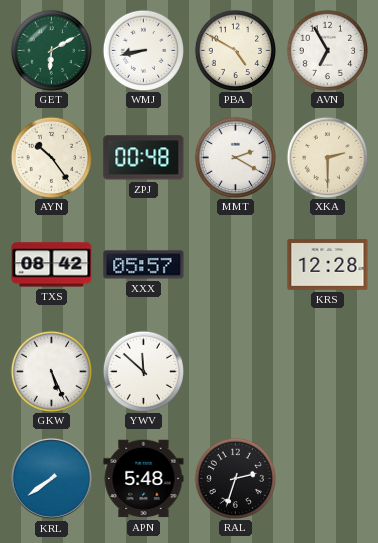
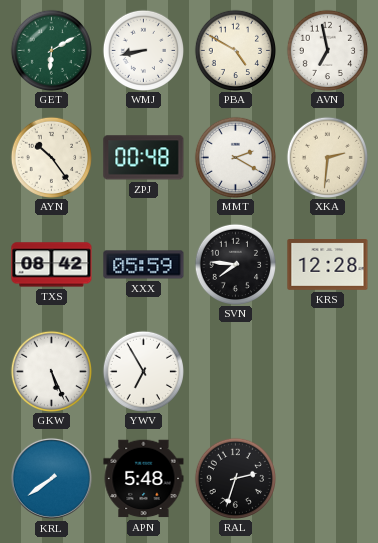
AVN: 6:55 -> 6:58 (327, 50)
XKA: 2:30 -> 2:31 (327, 157)
XXX: 05:57 -> 05:59 (144, 265)
SVN: none -> 7:46 (235, 264)
YWV: 11:52 -> 6:55 (143, 371)
